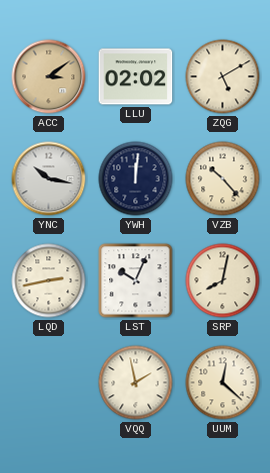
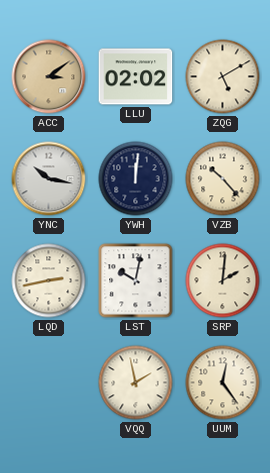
LST: 10:04 -> 10:02 (136, 281)
SRP: 8:02 -> 2:01 (223, 281)
UUM: 12:22 -> 12:24 (223, 383)
